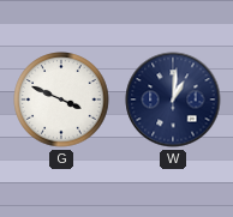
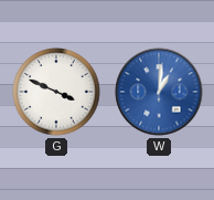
W dial: navy -> blue (159, 92)
